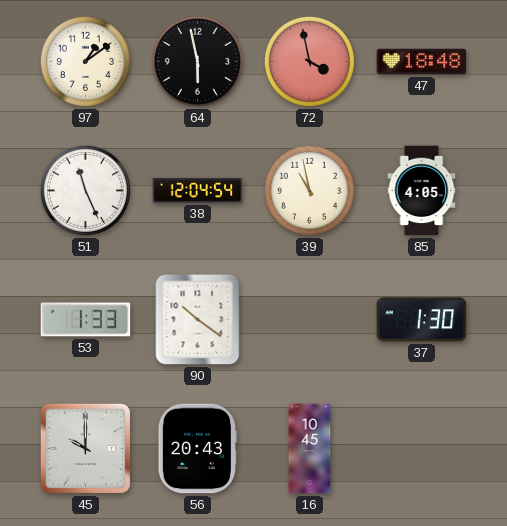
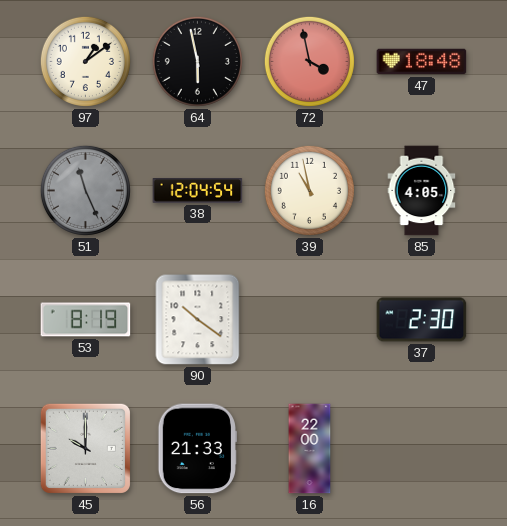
51 dial: white -> grey (85, 190)
53: 1:33 -> 8:19 (86, 320)
37: 1:30 -> 2:30 (422, 320)
56: 20:43 -> 21:33 (197, 449)
16: 10:45 -> 22:00 (310, 449)
